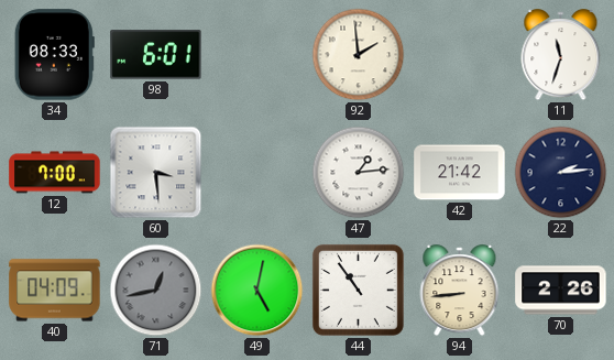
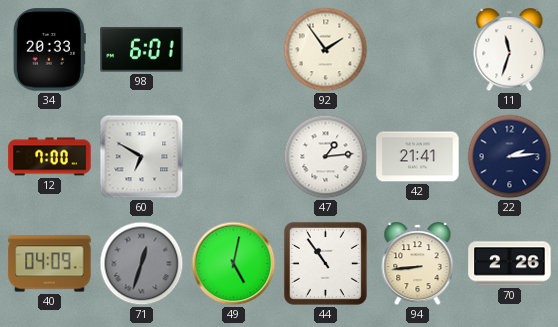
34: 08:33 -> 20:33 (49, 50)
92: 1:59 -> 1:54 (326, 50)
60: 3:29 -> 6:50 (142, 157)
42: 21:42 -> 21:41 (418, 157)
71: 12:43 -> 12:33 (142, 264)
